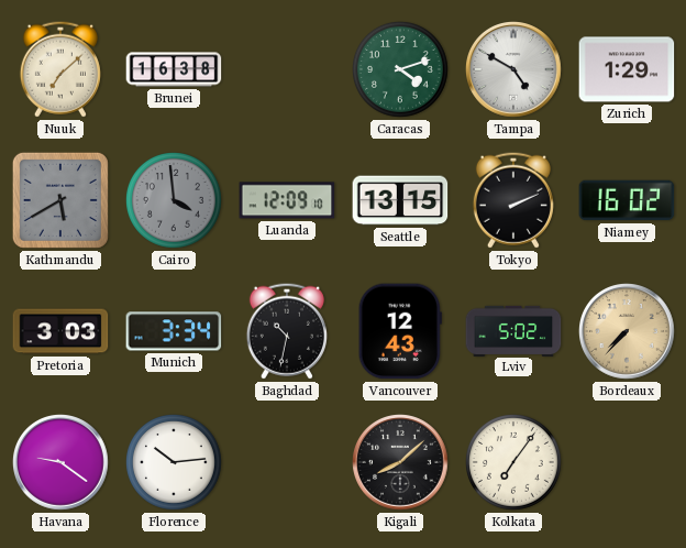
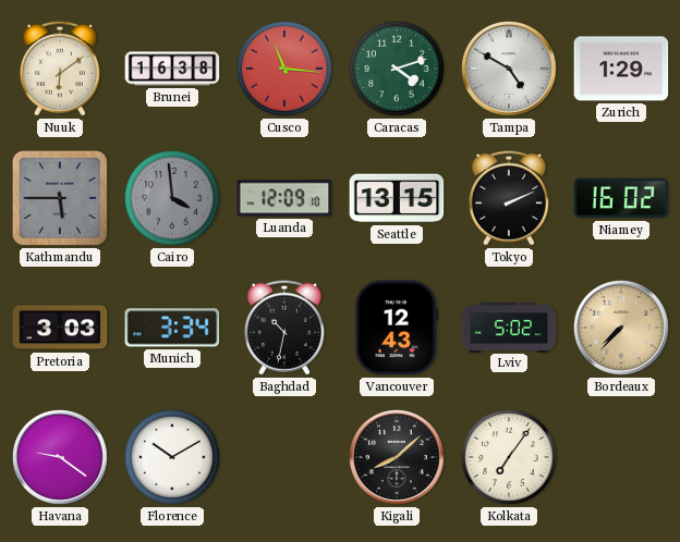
Nuuk: 7:08 -> 6:09 (60, 69)
Cusco: none -> 11:16 (286, 70)
Kathmandu: 5:40 -> 5:45 (60, 198)
Florence: 10:14 -> 10:10 (173, 458)
